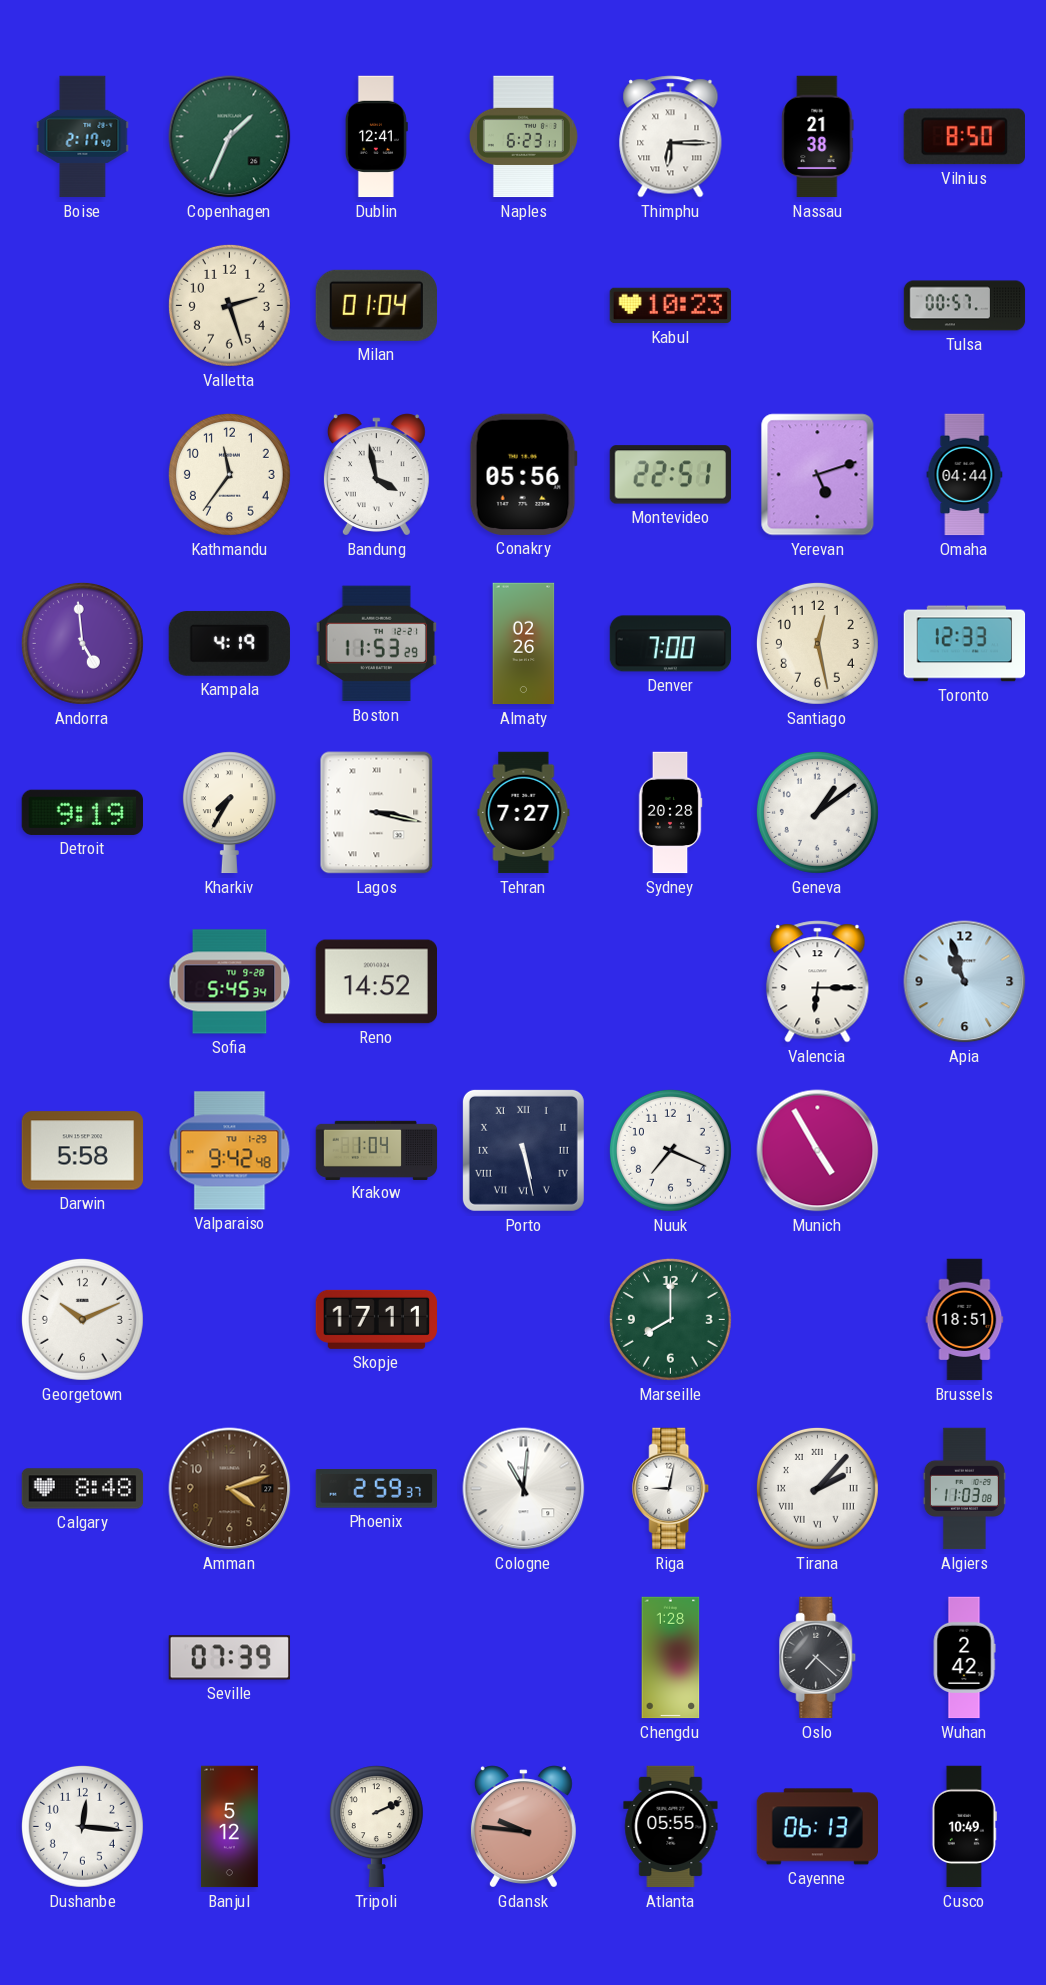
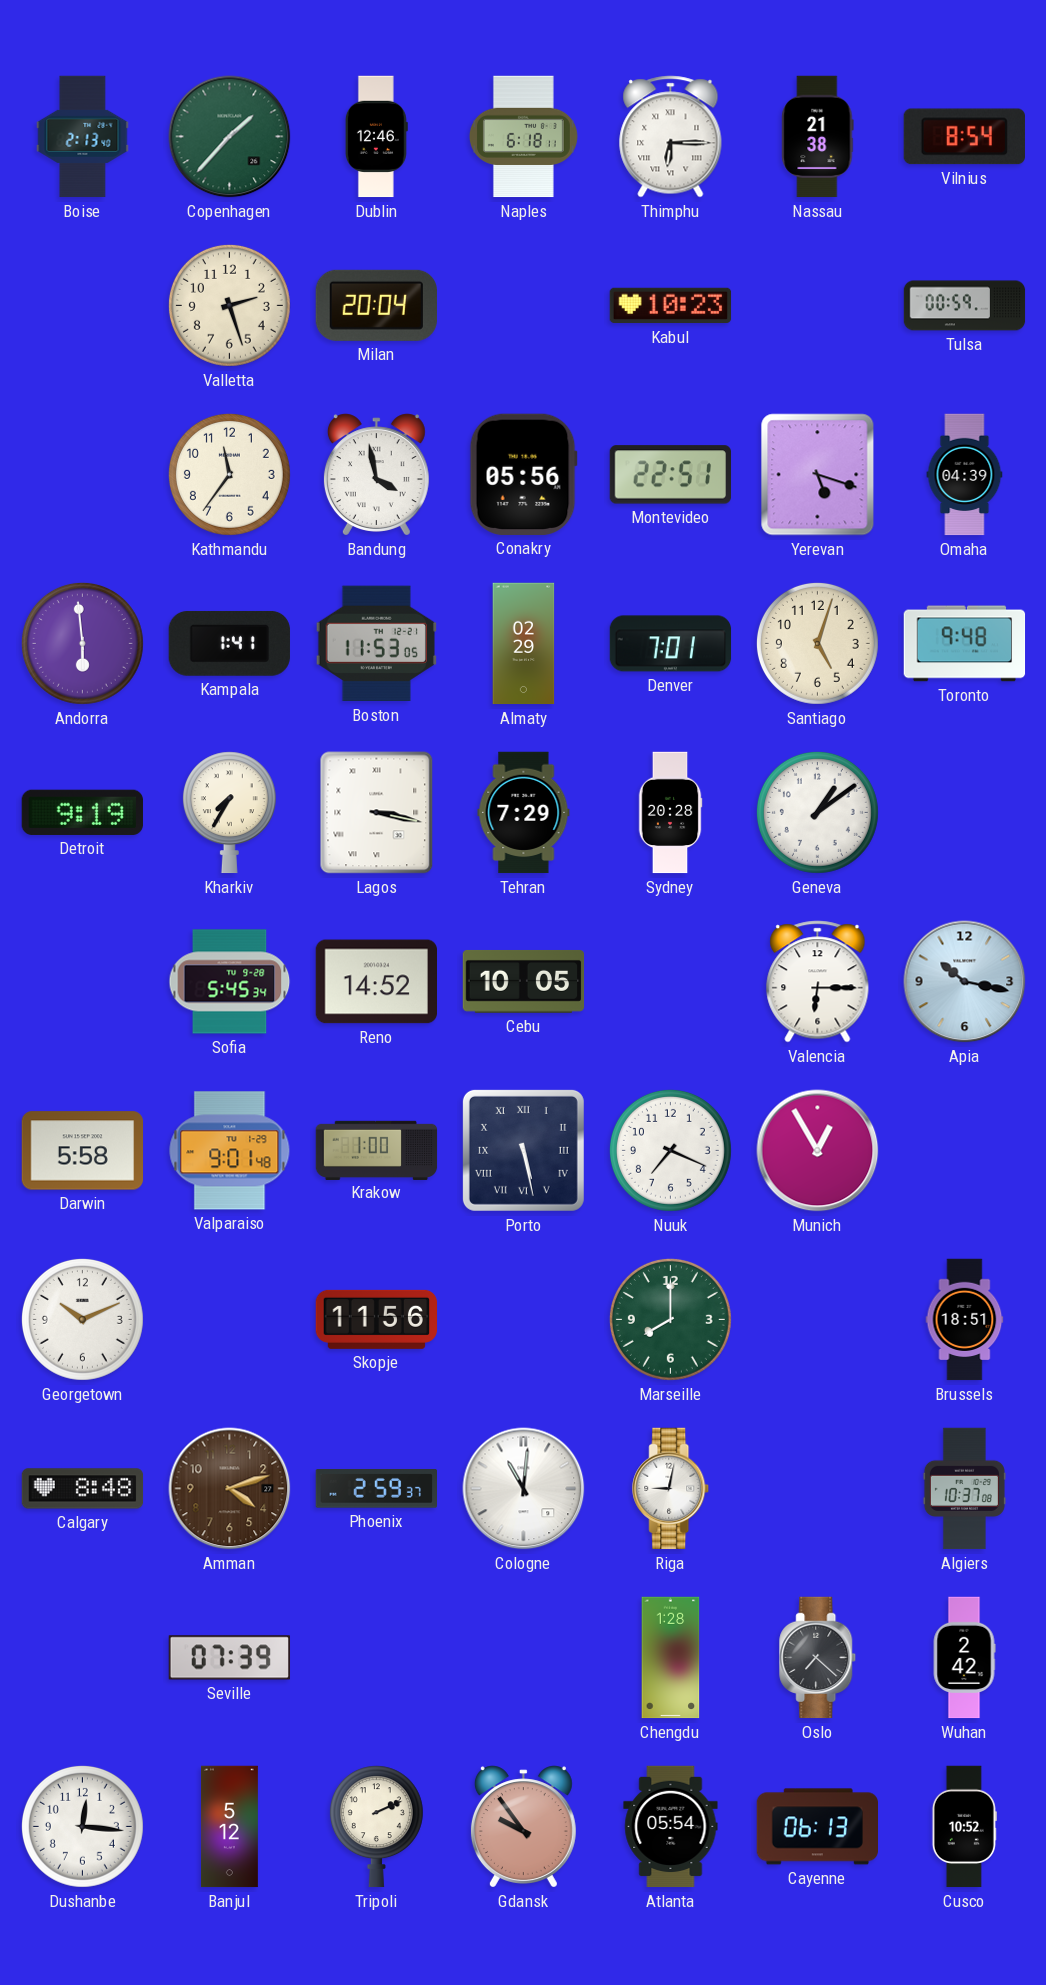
Boise: 2:17 -> 2:13 (83, 137)
Copenhagen: 1:34 -> 1:37 (230, 137)
Dublin: 12:41 -> 12:46 (376, 137)
Naples: 6:23 -> 6:18 (523, 137)
Vilnius: 8:50 -> 8:54 (964, 137)
Milan: 01:04 -> 20:04 (376, 305)
Tulsa: 00:57 -> 00:59 (965, 306)
Yerevan: 5:12 -> 5:18 (818, 475)
Omaha: 04:44 -> 04:39 (965, 475)
Andorra: 4:59 -> 5:59 (82, 643)
Kampala: 4:19 -> 1:41 (229, 643)
Boston: 11:53:29 -> 11:53:05 (376, 644)
Almaty: 02:26 -> 02:29 (524, 644)
Denver: 7:00 -> 7:01 (671, 644)
Santiago: 12:28 -> 5:03 (817, 643)
Toronto: 12:33 -> 9:48 (965, 644)
Tehran: 7:27 -> 7:29 (524, 813)
Cebu: none -> 10:05 (524, 981)
Apia: 10:57 -> 10:17 (965, 982)
Valparaiso: 9:42 -> 9:01 (230, 1151)
Krakow: 1:04 -> 1:00 (377, 1150)
Munich: 4:55 -> 12:55 (818, 1151)
Skopje: 17:11 -> 11:56 (377, 1319)
Tirana: 2:07 -> none (817, 1488)
Algiers: 11:03 -> 10:37 (964, 1489)
Gdansk: 9:46 -> 9:54 (523, 1827)
Atlanta: 05:55 -> 05:54 (671, 1827)
Cusco: 10:49 -> 10:52 (964, 1827)
